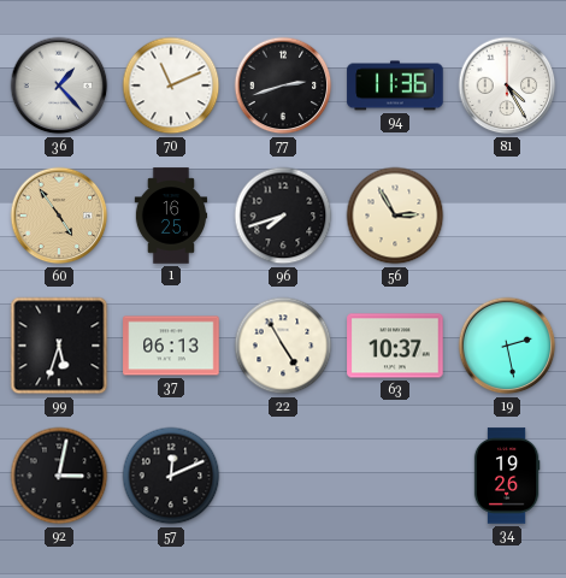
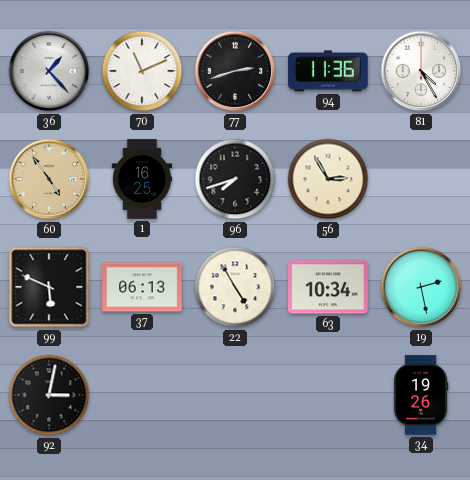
99: 5:33 -> 5:49 (49, 287)
63: 10:37 -> 10:34 (328, 287)
57: 12:11 -> none (171, 476)
